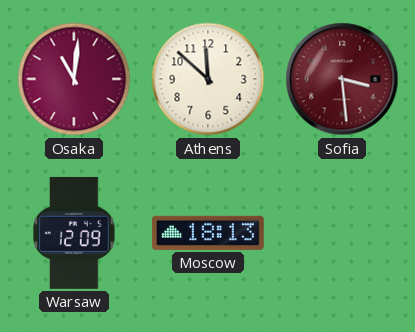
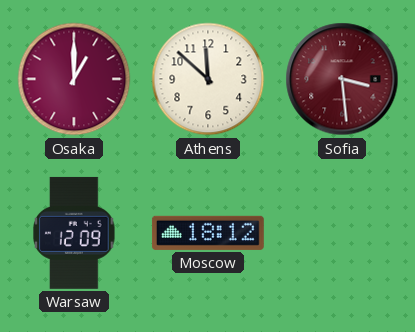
Osaka: 11:01 -> 1:00 (74, 79)
Moscow: 18:13 -> 18:12 (208, 233)
